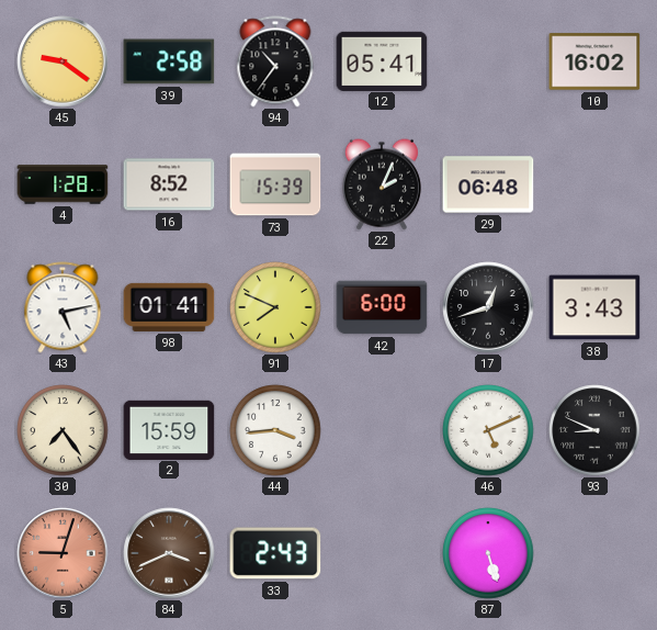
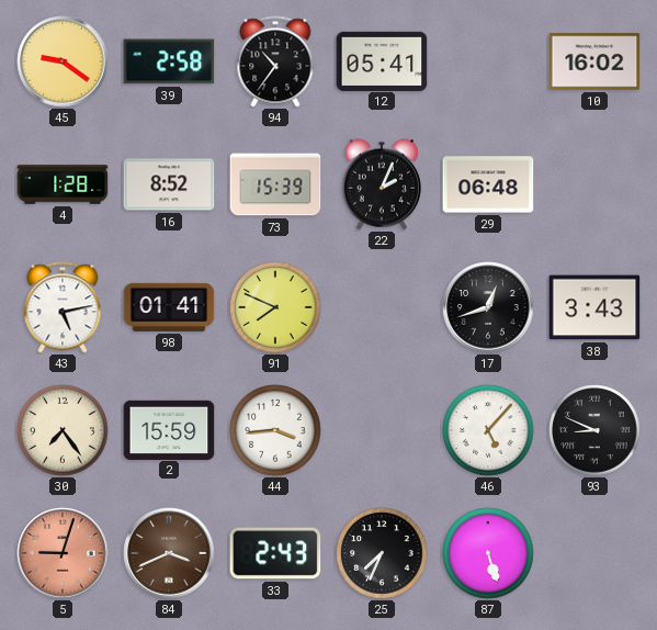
42: 6:00 -> none (382, 307)
46: 5:11 -> 5:07 (488, 430)
25: none -> 7:34 (382, 553)
